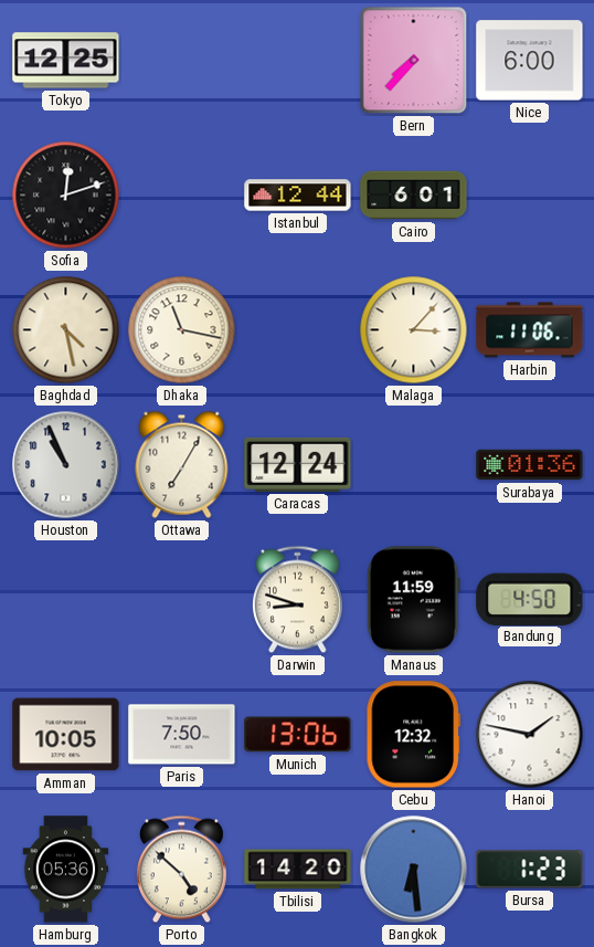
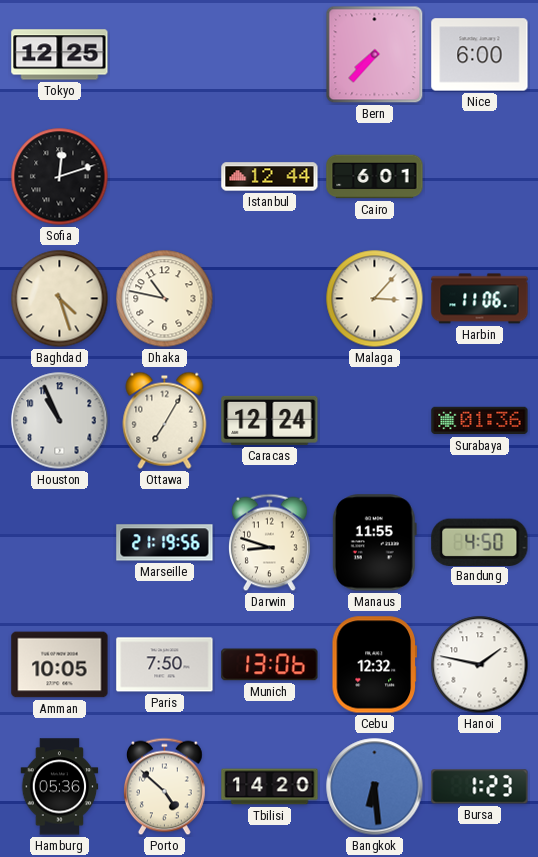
Baghdad: 4:28 -> 4:27 (60, 299)
Dhaka: 11:17 -> 10:47 (165, 299)
Marseille: none -> 21:19 (165, 543)
Manaus: 11:59 -> 11:55 (374, 543)
